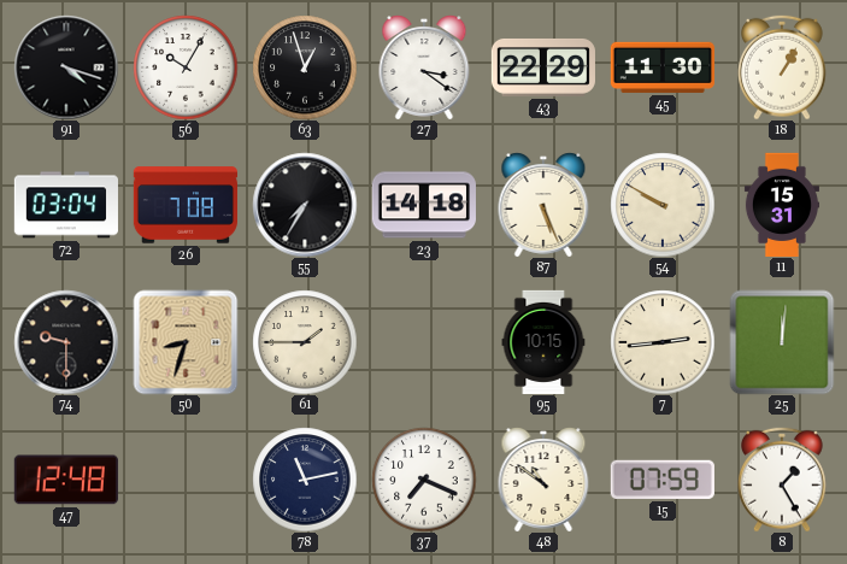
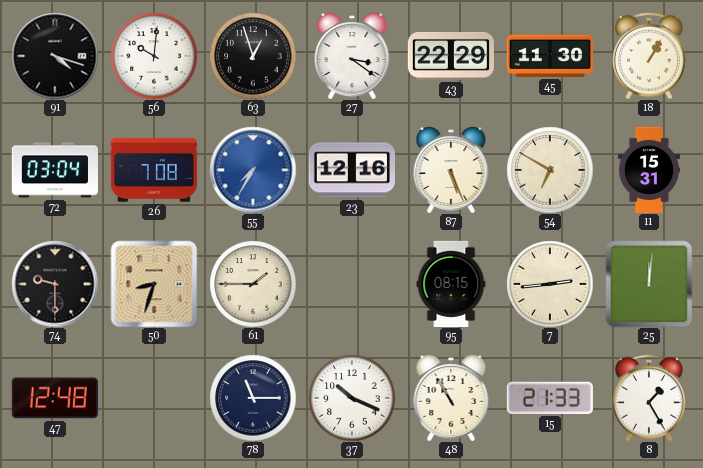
56: 10:05 -> 10:01 (154, 56)
55 dial: black -> blue (253, 170)
23: 14:18 -> 12:16 (352, 170)
54: 9:50 -> 6:50 (550, 170)
95: 10:15 -> 08:15 (451, 283)
78: 11:13 -> 11:15 (253, 398)
37: 7:19 -> 10:19 (352, 398)
48: 10:51 -> 10:55 (451, 398)
15: 07:59 -> 21:33 (550, 398)
